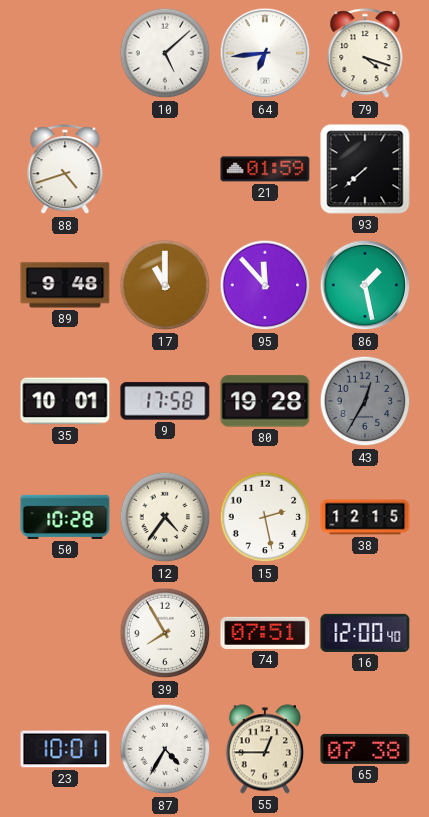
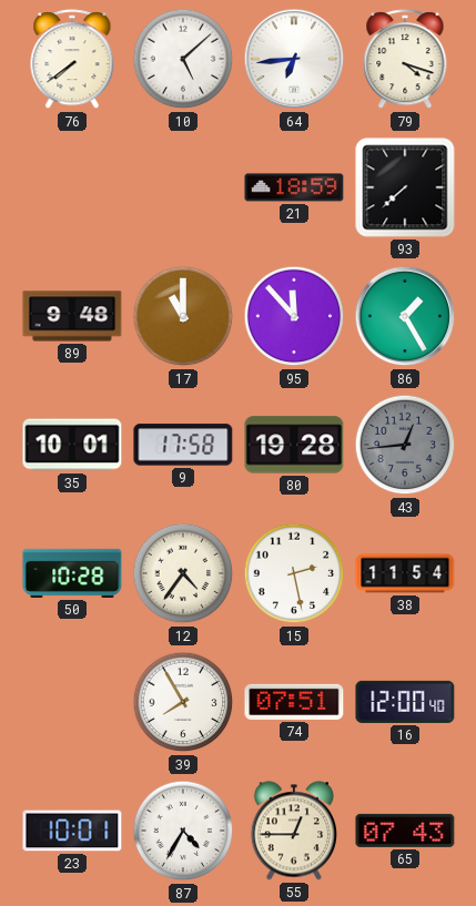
76: none -> 7:39 (72, 60)
88: 4:42 -> none (65, 170)
21: 01:59 -> 18:59 (294, 187)
86: 1:28 -> 1:25 (405, 316)
43: 12:35 -> 12:44 (405, 445)
38: 12:15 -> 11:54 (405, 573)
65: 07:38 -> 07:43 (405, 831)
